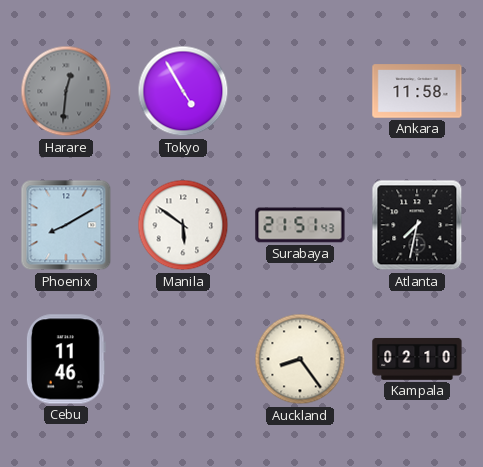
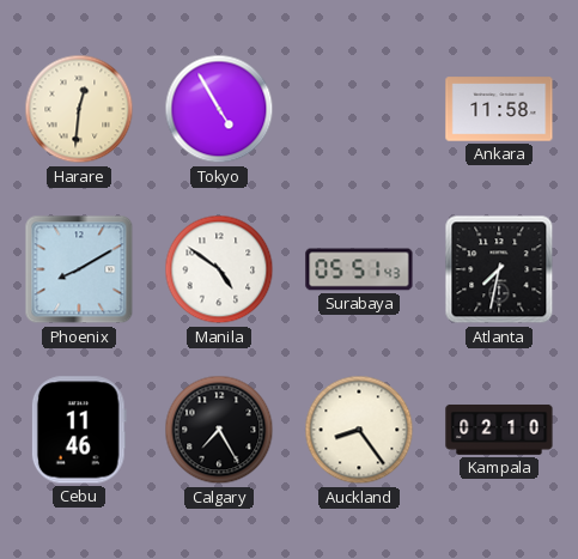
Harare dial: grey -> cream (79, 109)
Manila: 5:51 -> 4:51 (219, 269)
Surabaya: 21:51 -> 05:51 (359, 269)
Calgary: none -> 7:25 (219, 430)
